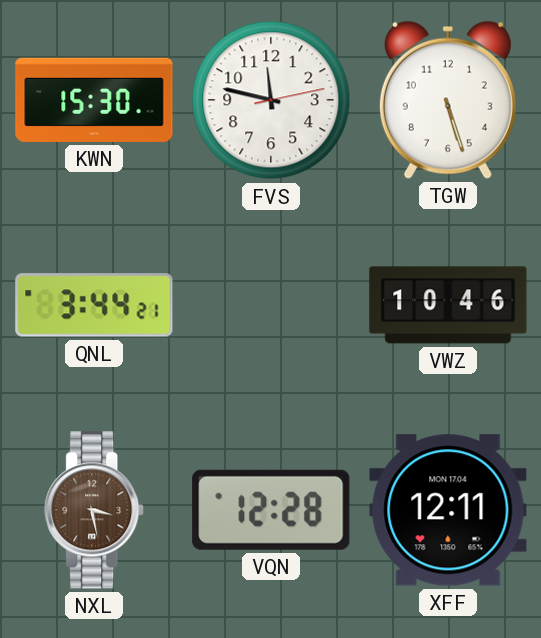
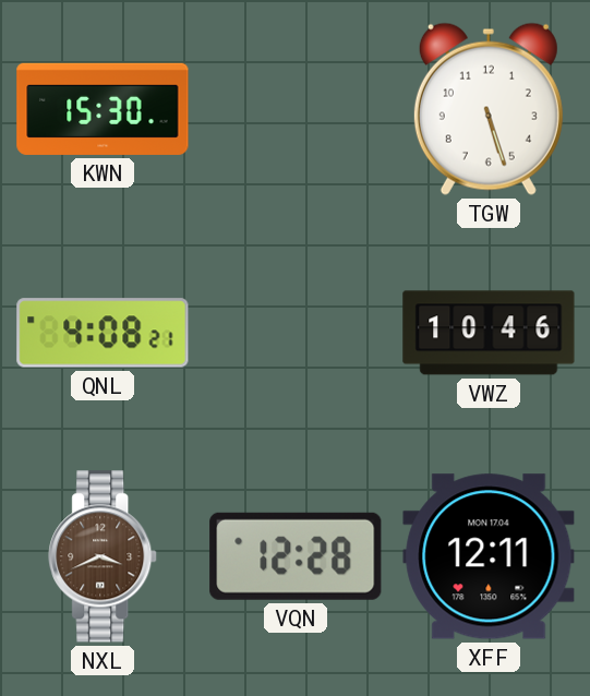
FVS: 11:47 -> none (271, 100)
QNL: 3:44 -> 4:08 (103, 333)
NXL: 3:28 -> 3:41 (104, 556)
